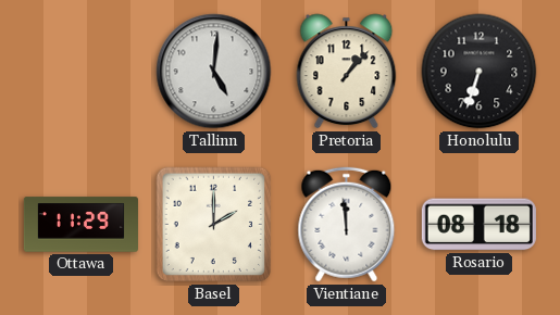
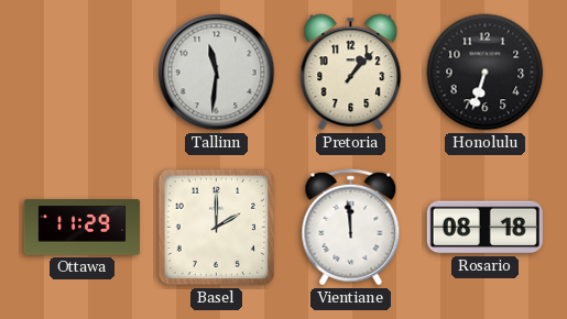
Tallinn: 5:01 -> 11:31 (217, 73)
